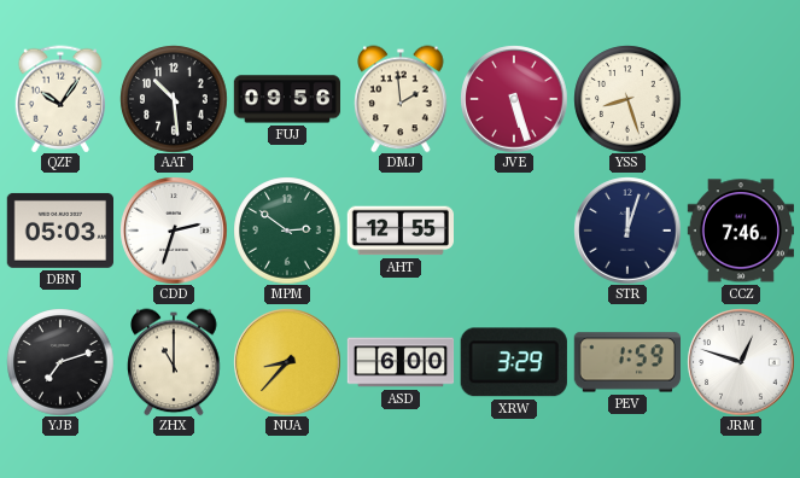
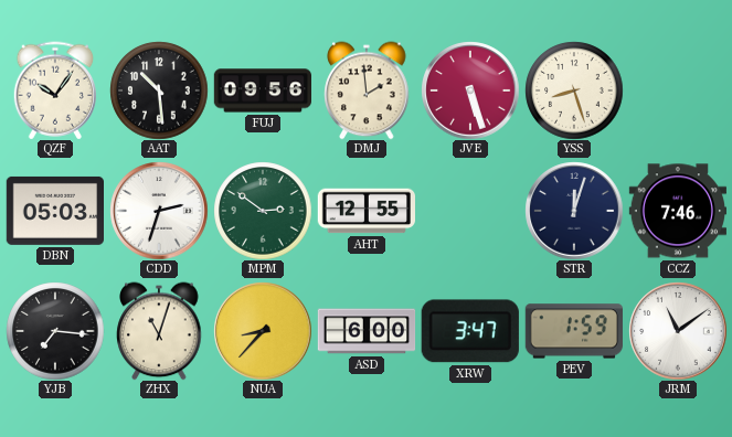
YJB: 7:12 -> 7:16 (55, 331)
ZHX: 11:00 -> 11:03 (159, 331)
XRW: 3:29 -> 3:47 (470, 331)
JRM: 12:48 -> 11:09 (678, 331)
